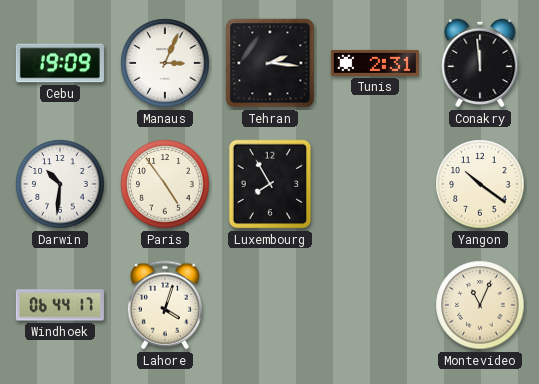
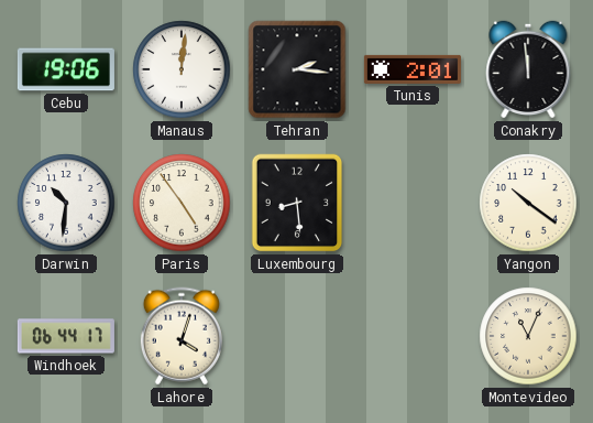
Cebu: 19:09 -> 19:06 (66, 69)
Manaus: 3:04 -> 12:01 (182, 69)
Tunis: 2:31 -> 2:01 (413, 69)
Luxembourg: 7:55 -> 8:29 (297, 203)
